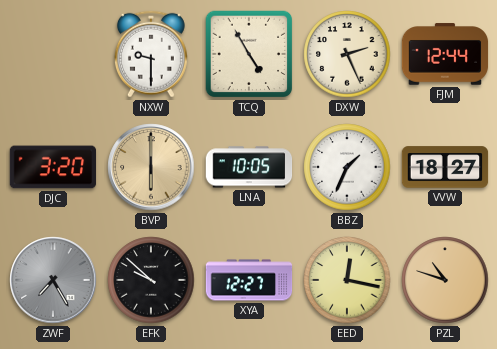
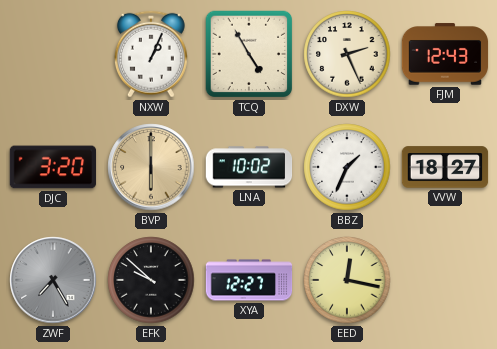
NXW: 9:30 -> 1:04 (151, 54)
FJM: 12:44 -> 12:43 (445, 54)
LNA: 10:05 -> 10:02 (249, 167)
PZL: 10:48 -> none (445, 280)
